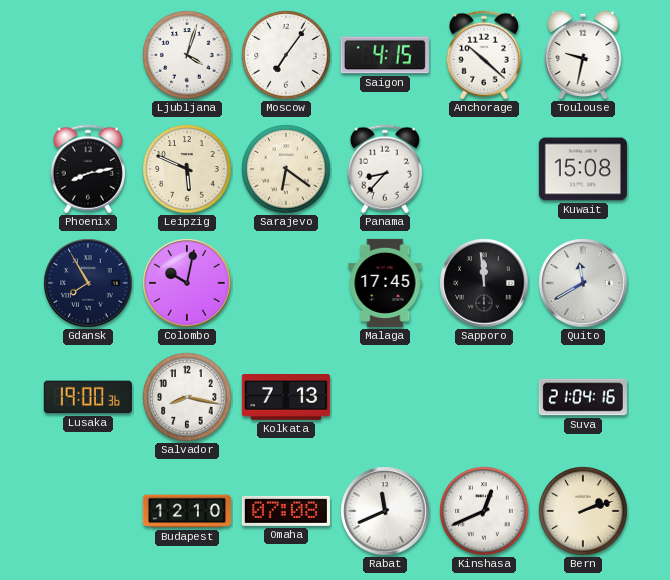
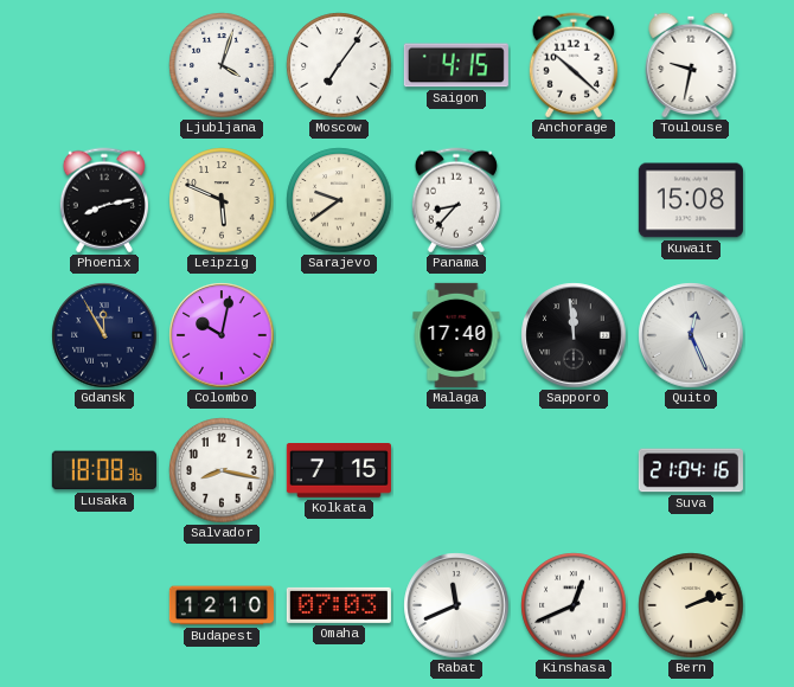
Sarajevo: 6:21 -> 9:39 (339, 200)
Gdansk: 7:55 -> 11:55 (104, 335)
Malaga: 17:45 -> 17:40 (456, 335)
Quito: 11:40 -> 12:26 (691, 335)
Lusaka: 19:00 -> 18:08 (104, 470)
Kolkata: 7:13 -> 7:15 (339, 471)
Omaha: 07:08 -> 07:03 (339, 605)
